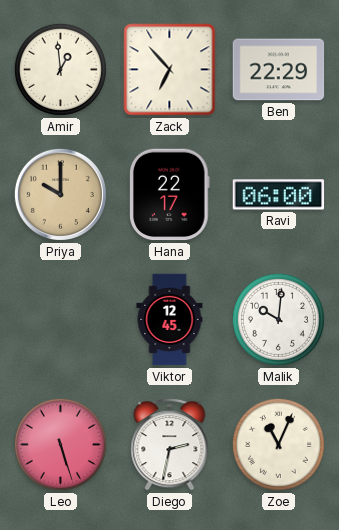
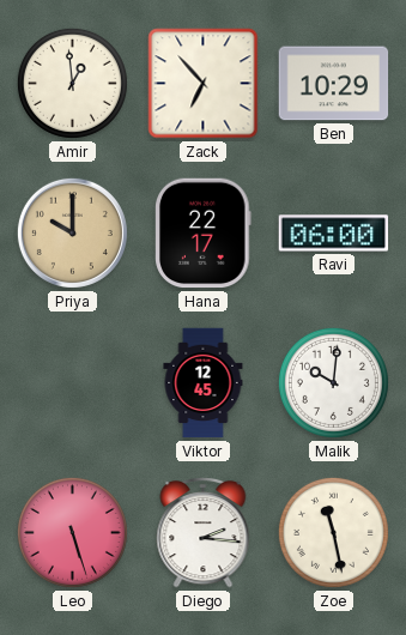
Ben: 22:29 -> 10:29 (334, 84)
Diego: 2:32 -> 2:16 (204, 533)
Zoe: 11:04 -> 11:28 (333, 532)
